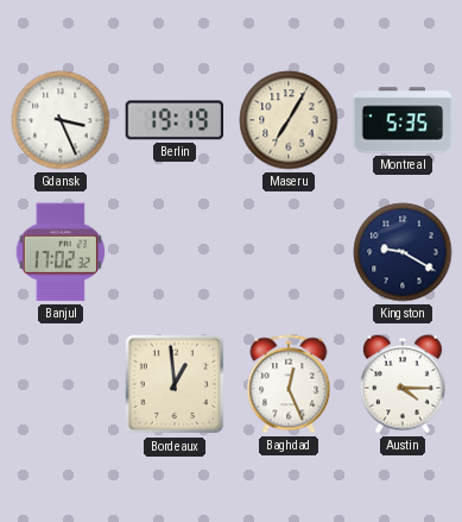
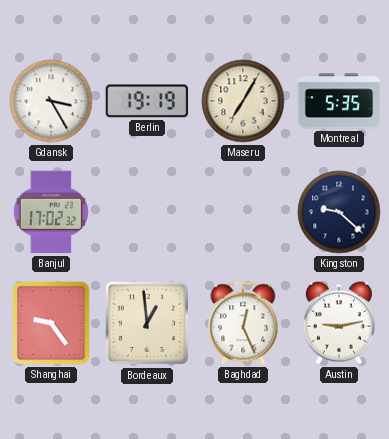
Gdansk: 3:26 -> 3:25 (51, 101)
Kingston: 9:20 -> 9:22 (339, 212)
Shanghai: none -> 9:24 (51, 323)
Austin: 4:15 -> 9:13 (339, 323)
